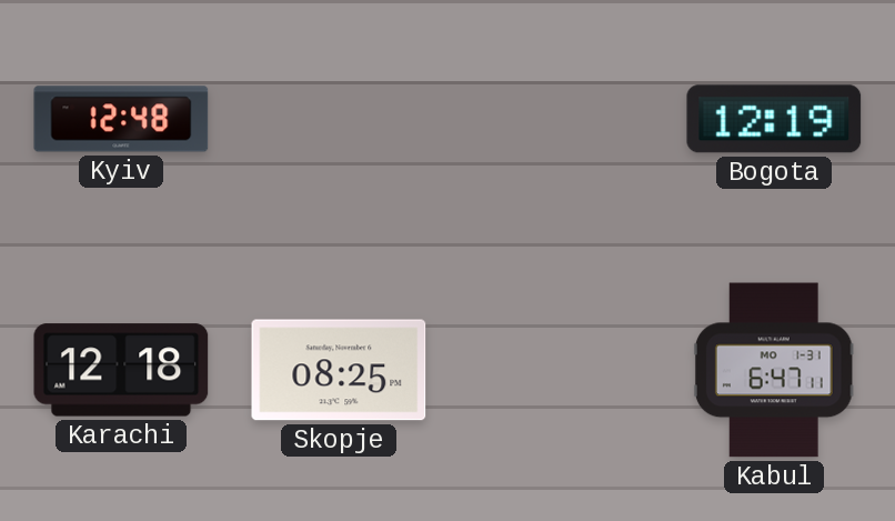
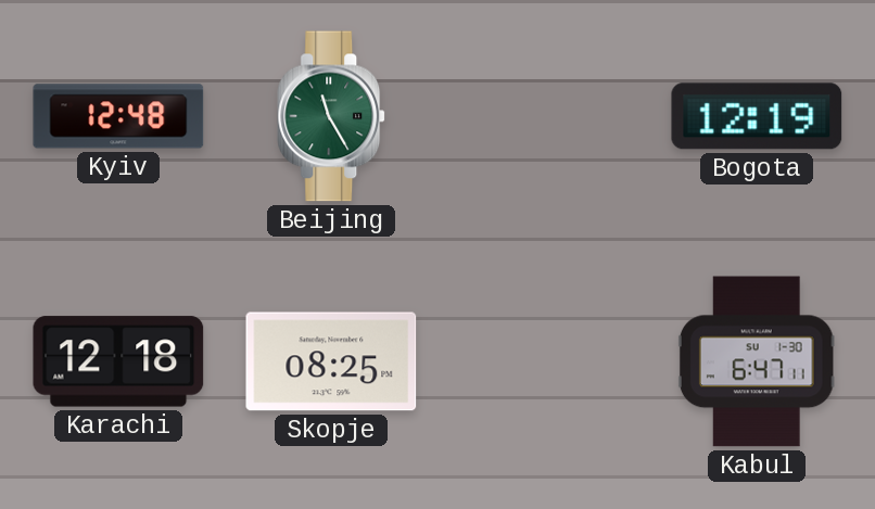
Beijing: none -> 11:25 (332, 116)
Kabul date: MO 1-31 -> SU 1-30 (757, 361)
